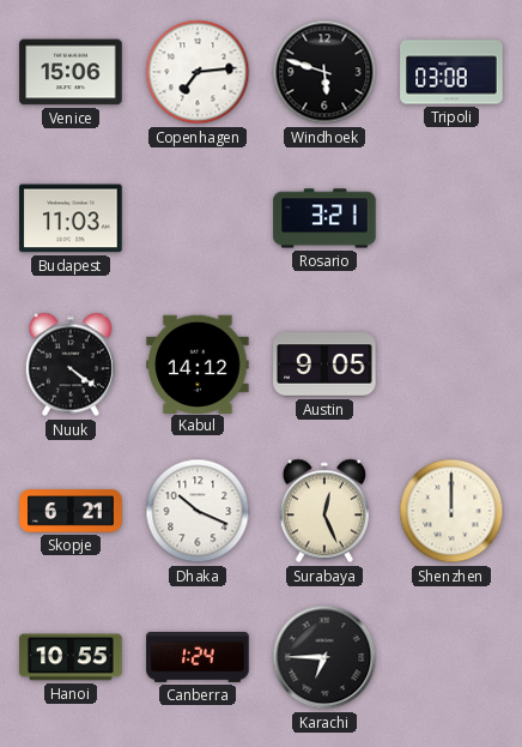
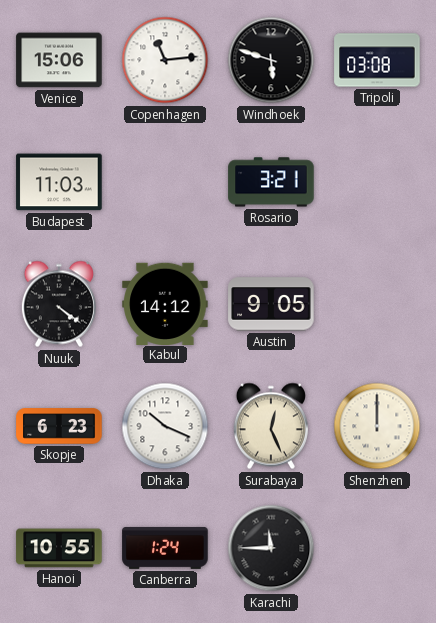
Copenhagen: 7:14 -> 11:14 (165, 60)
Skopje: 6:21 -> 6:23 (59, 426)
Karachi: 6:45 -> 11:45 (271, 548)
